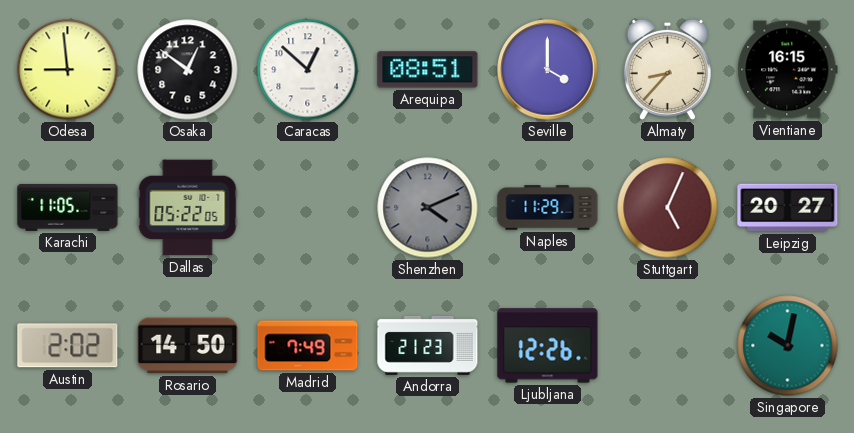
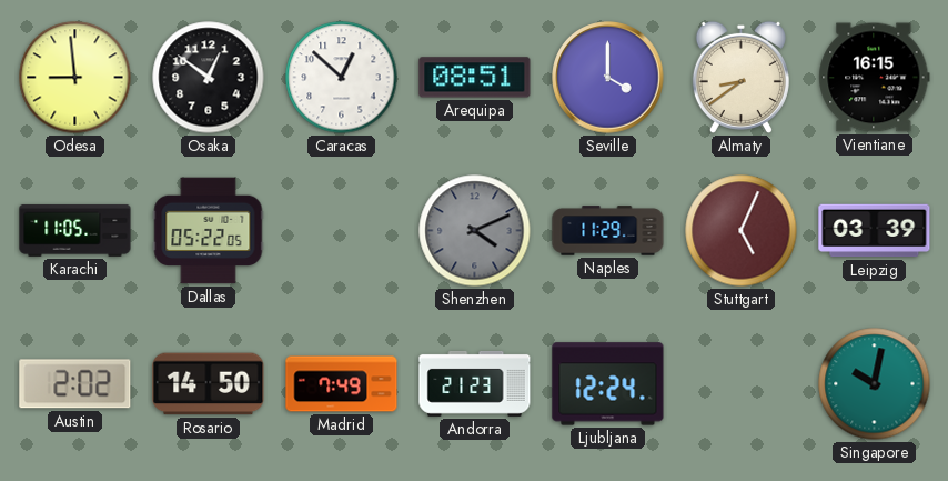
Almaty: 8:37 -> 8:39 (740, 77)
Leipzig: 20:27 -> 03:39 (875, 231)
Ljubljana: 12:26 -> 12:24 (608, 384)
